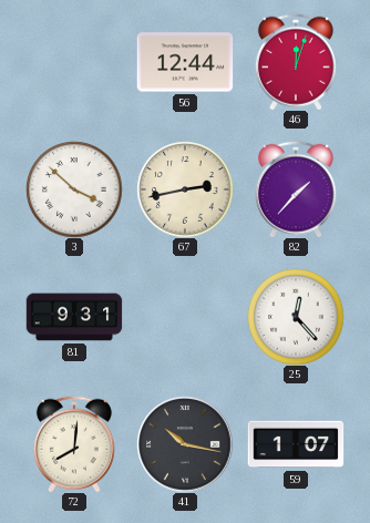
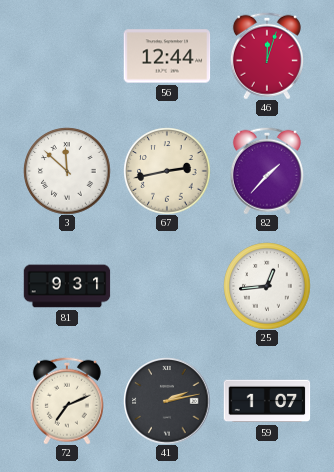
3: 3:52 -> 11:52 (67, 171)
25: 12:23 -> 12:44 (267, 286)
72: 8:01 -> 7:11 (67, 401)
41: 10:17 -> 2:13 (167, 401)
